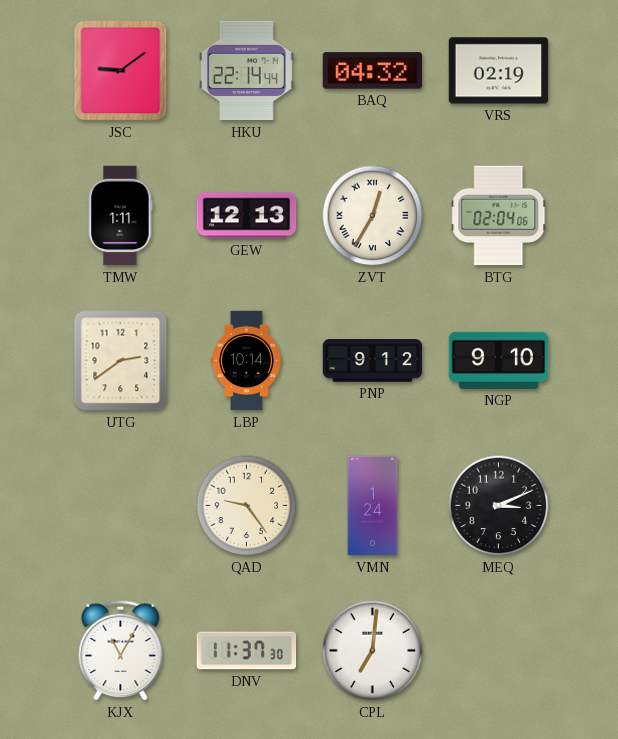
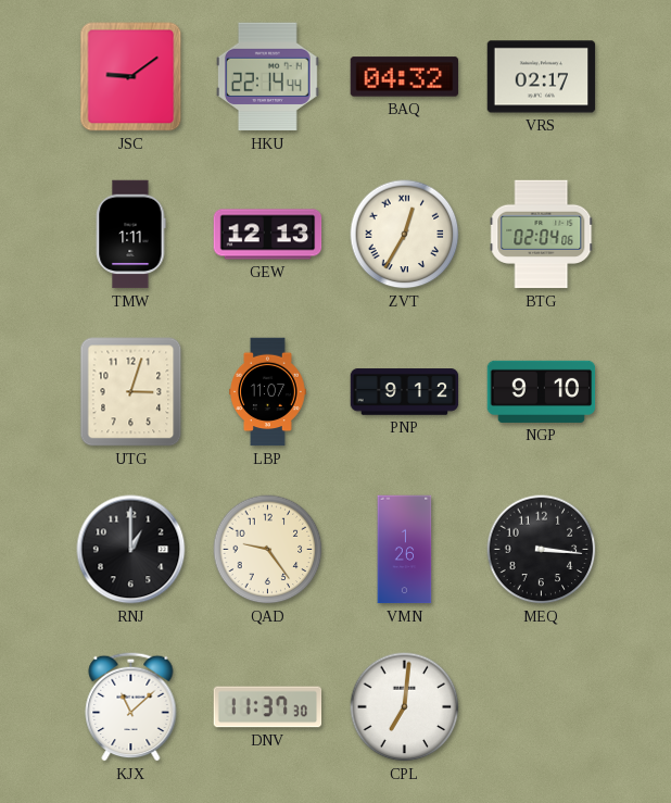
VRS: 02:19 -> 02:17 (542, 77)
UTG: 2:39 -> 3:03 (131, 392)
LBP: 10:14 -> 11:07 (268, 392)
RNJ: none -> 1:00 (131, 550)
VMN: 1:24 -> 1:26 (405, 550)
MEQ: 3:11 -> 3:16 (542, 550)
KJX: 11:05 -> 11:08 (131, 706)
